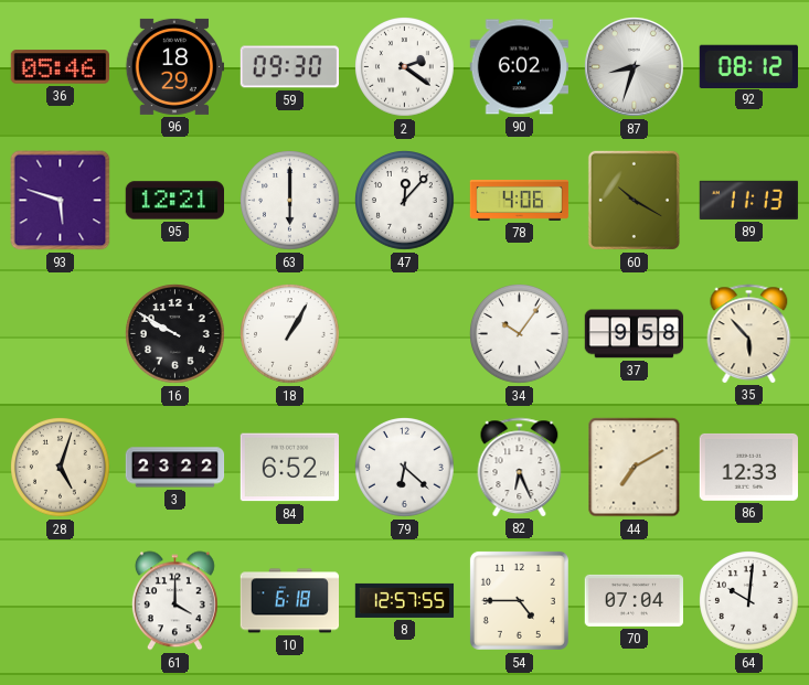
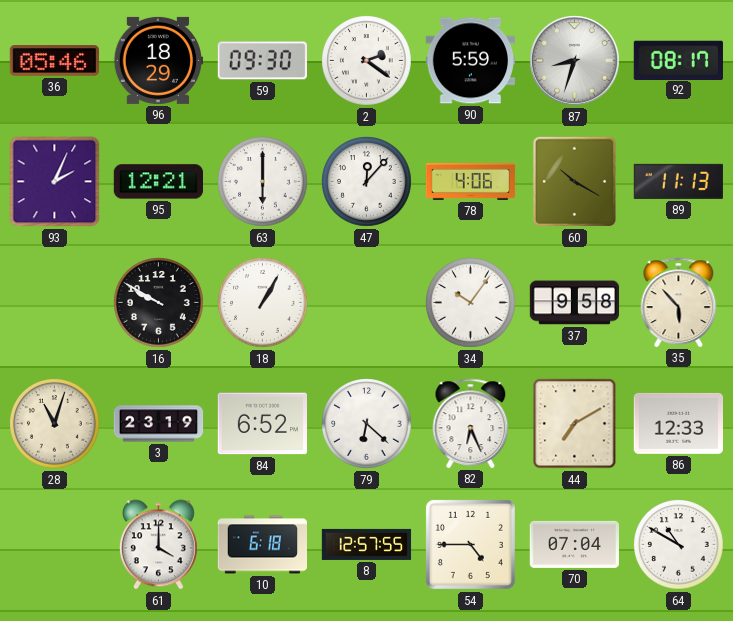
90: 6:02 -> 5:59 (470, 61)
92: 08:12 -> 08:17 (678, 60)
93: 5:48 -> 2:04 (55, 182)
28: 5:03 -> 11:03 (55, 424)
3: 23:22 -> 23:19 (159, 424)
64: 10:01 -> 10:50 (679, 545)
